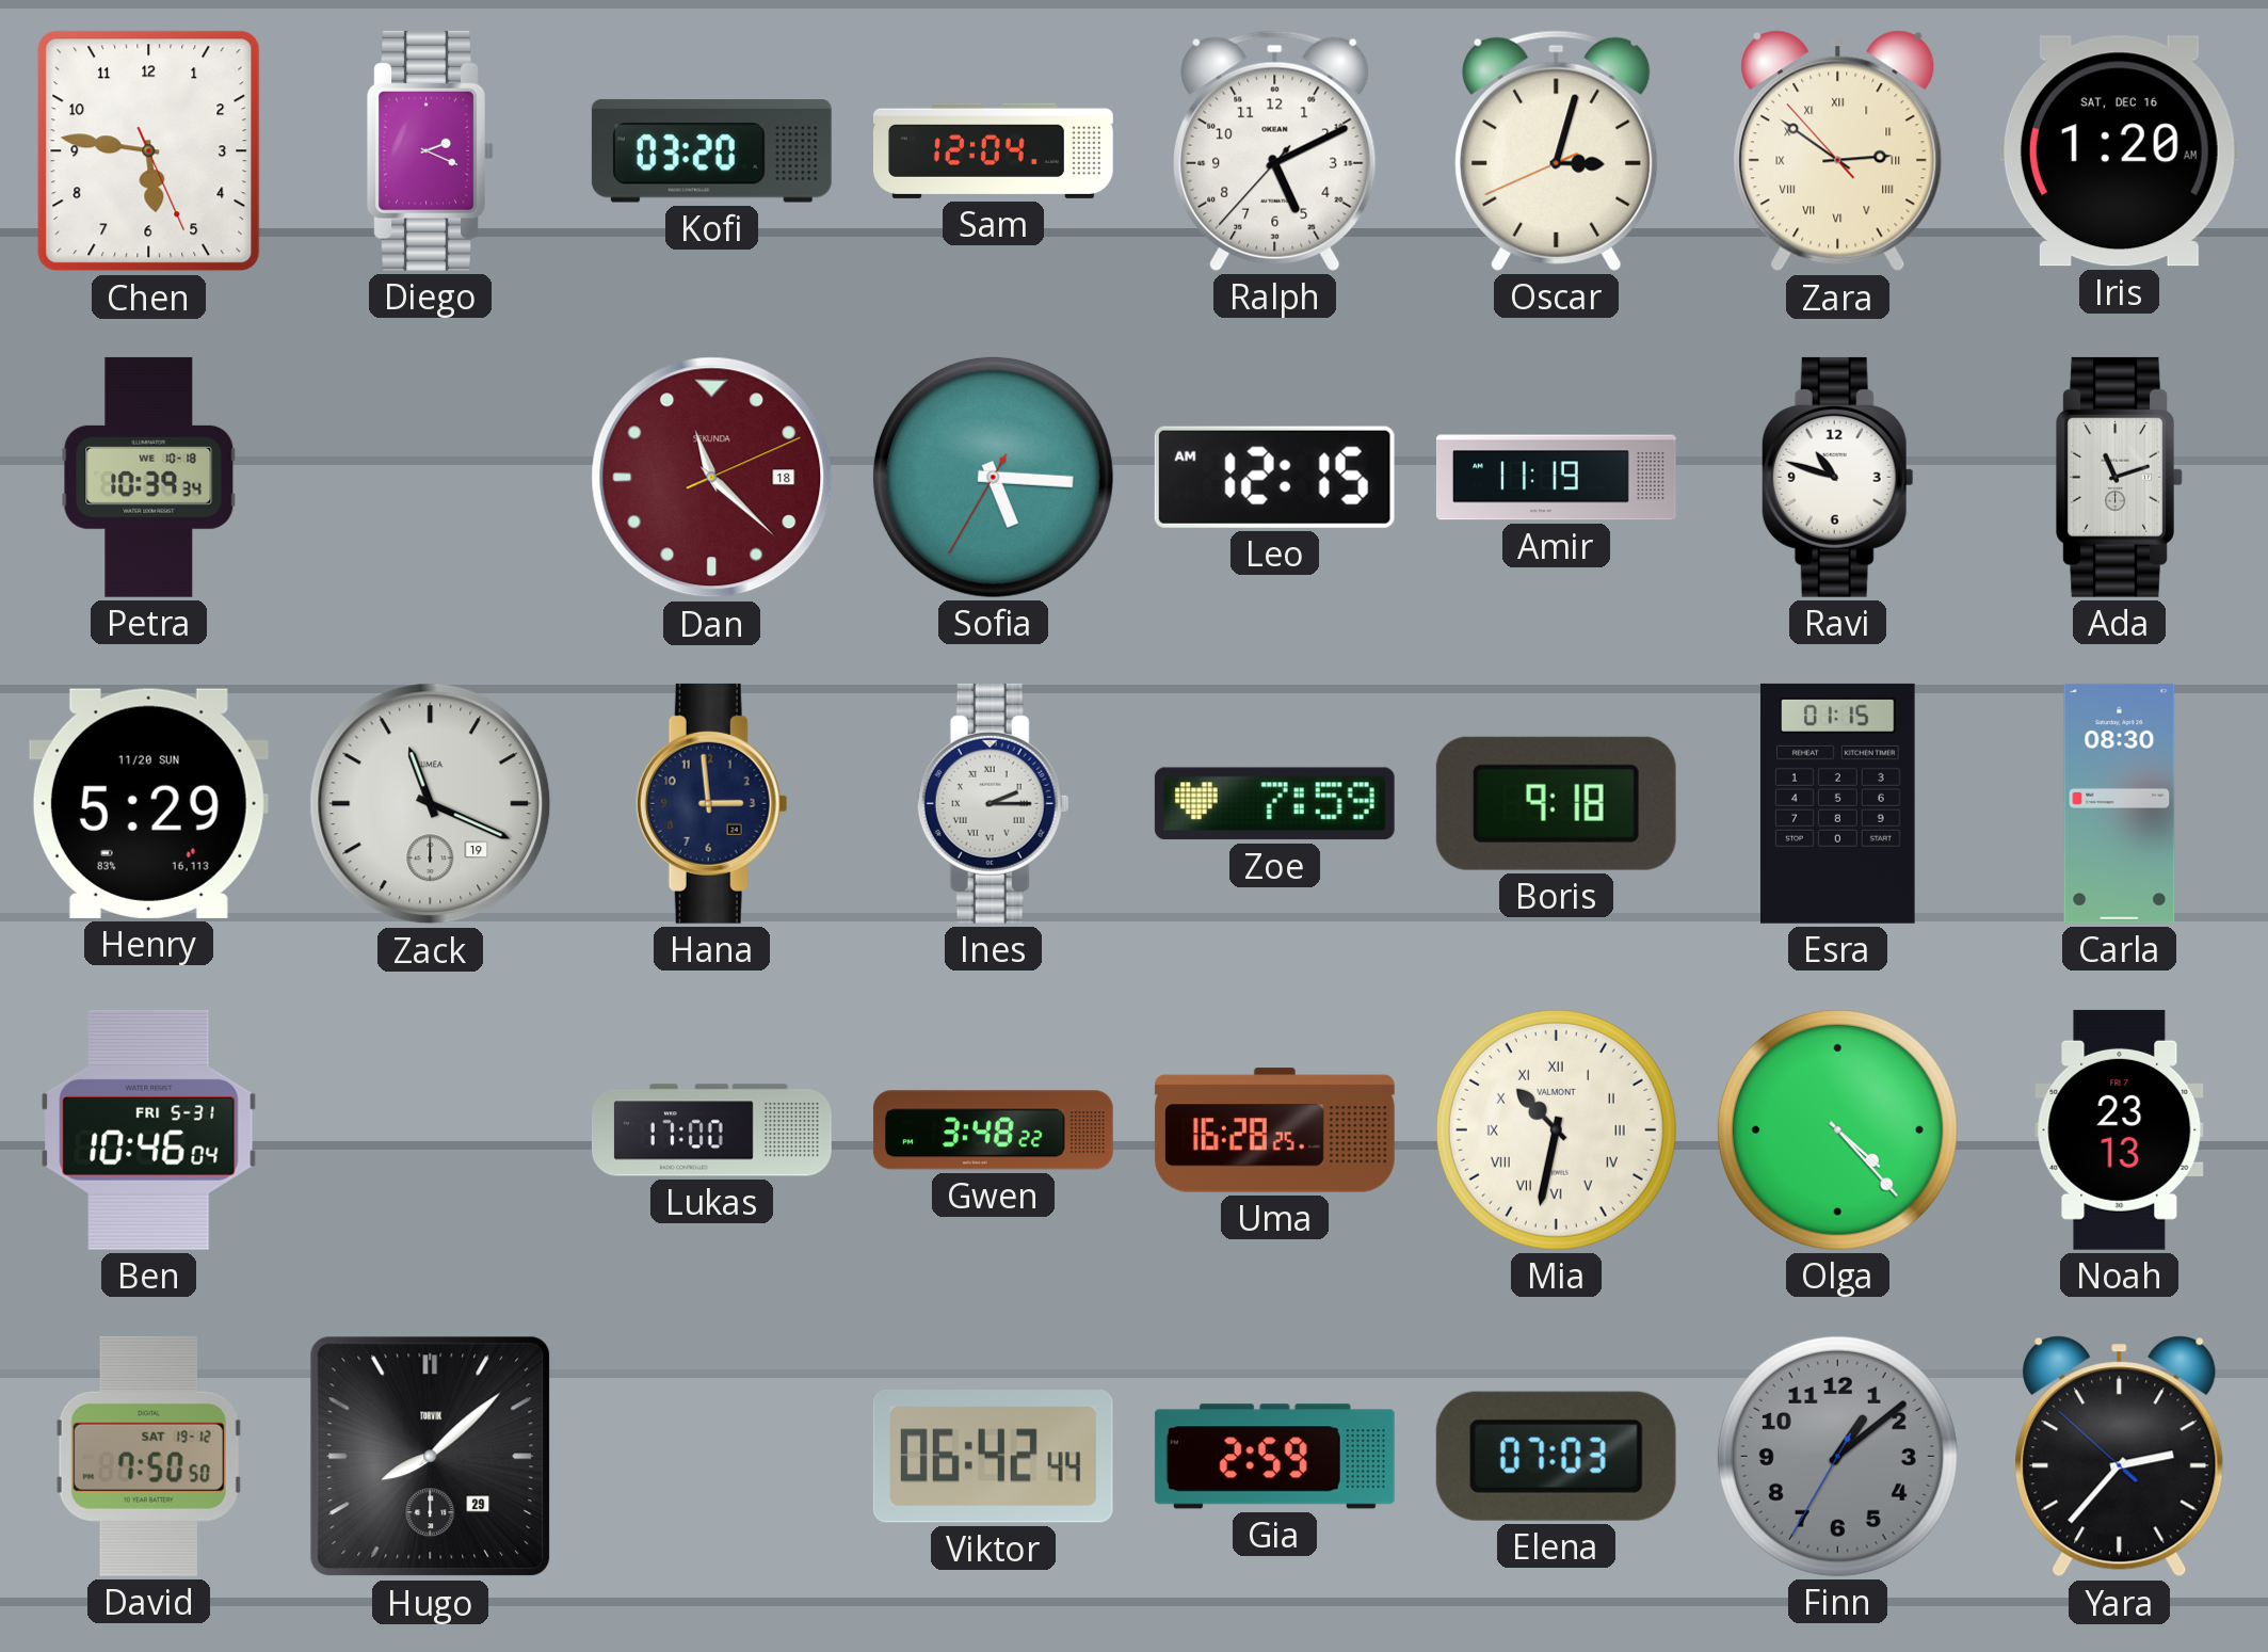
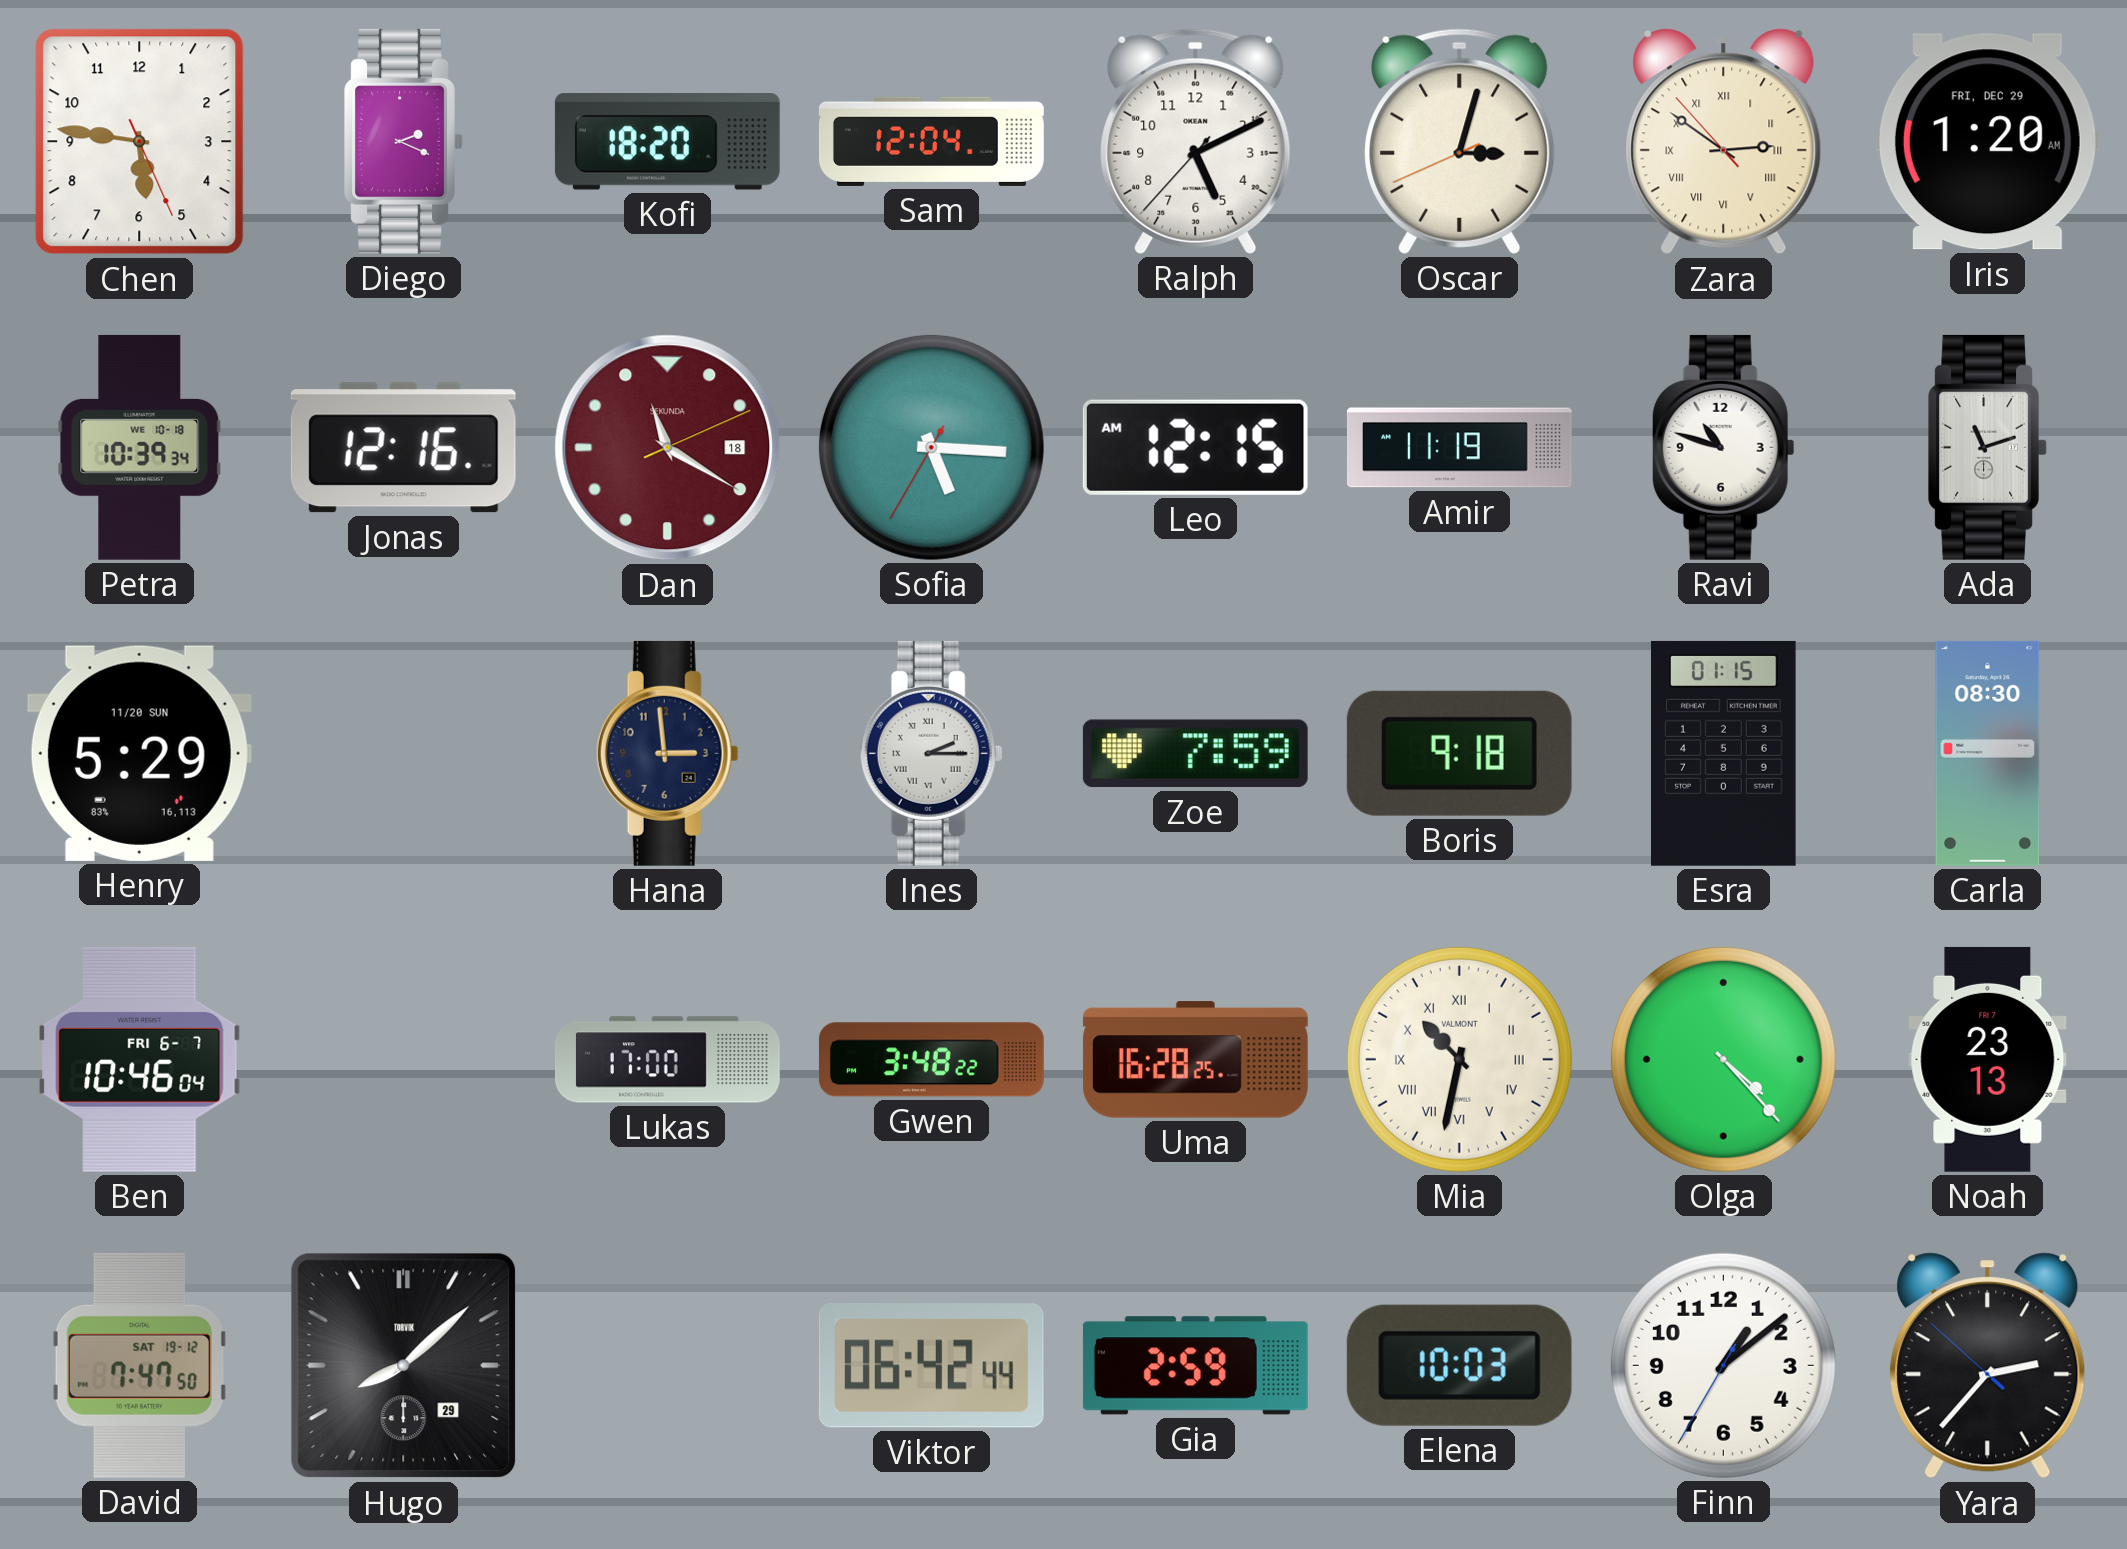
Kofi: 03:20 -> 18:20 (667, 142)
Iris date: SAT, DEC 16 -> FRI, DEC 29 (1987, 142)
Jonas: none -> 12:16 (403, 448)
Dan: 11:22 -> 11:20 (668, 448)
Zack: 11:19 -> none (431, 804)
Ben date: FRI 5-31 -> FRI 6-7 (140, 1059)
David: 7:50 -> 7:47 (139, 1365)
Elena: 07:03 -> 10:03 (1459, 1365)
Finn dial: grey -> white (1723, 1365)
